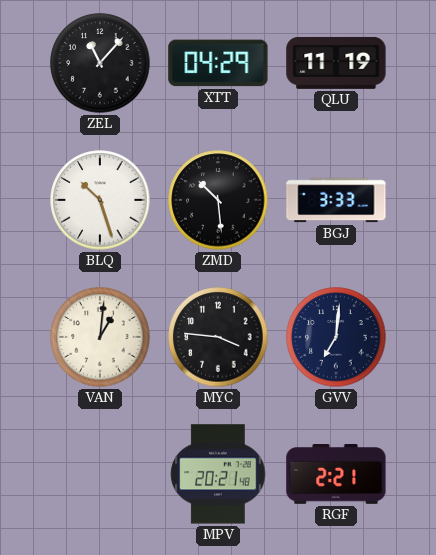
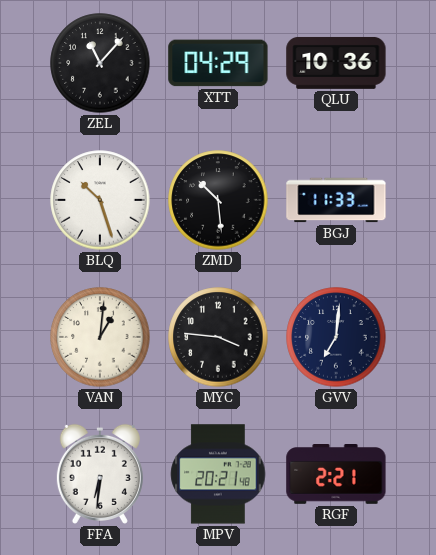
QLU: 11:19 -> 10:36 (336, 63)
BGJ: 3:33 -> 11:33 (336, 200)
FFA: none -> 6:31 (100, 474)
